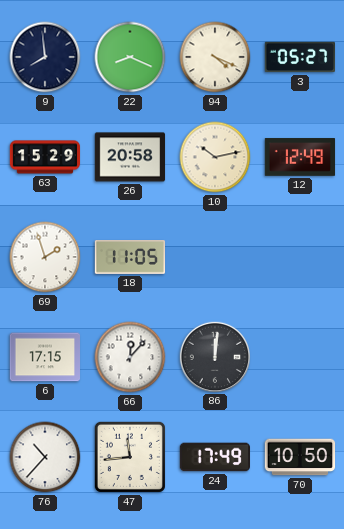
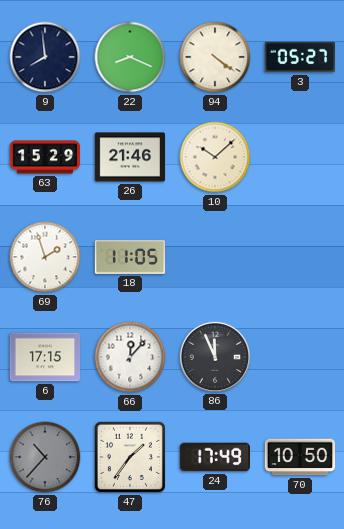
94: 4:19 -> 4:21 (215, 57)
26: 20:58 -> 21:46 (130, 157)
10: 10:13 -> 10:08 (215, 157)
12: 12:49 -> none (300, 157)
86: 12:01 -> 11:56 (214, 356)
76 dial: white -> grey (45, 457)
47: 11:44 -> 1:36 (130, 457)
